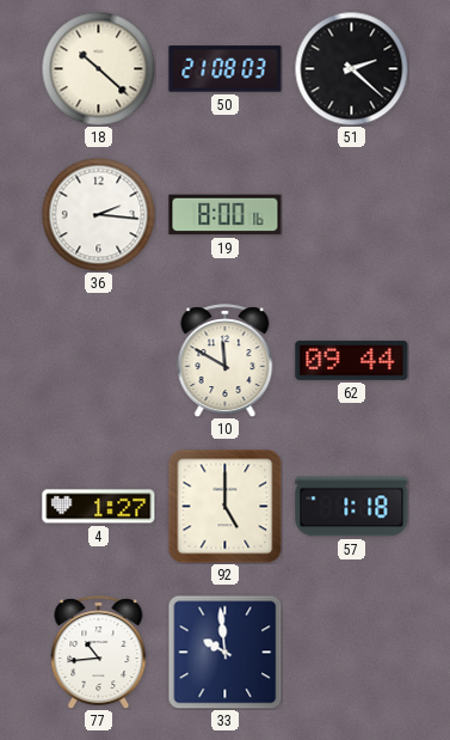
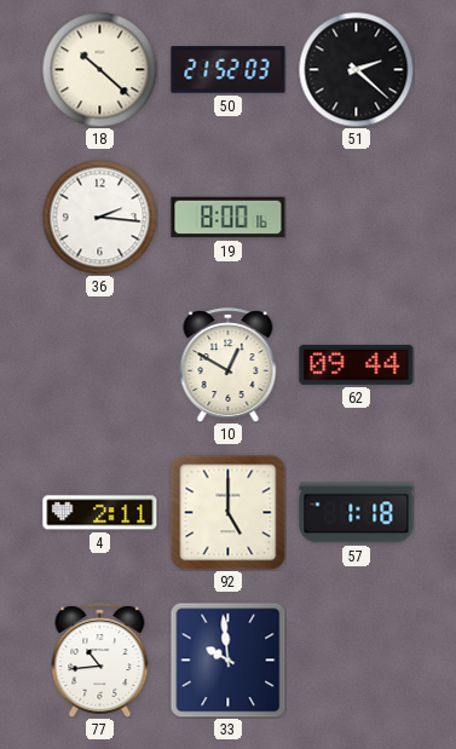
50: 21:08 -> 21:52 (229, 70)
10: 11:50 -> 12:50 (229, 364)
4: 1:27 -> 2:11 (100, 513)
